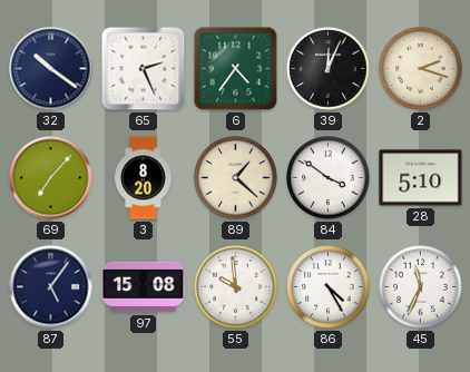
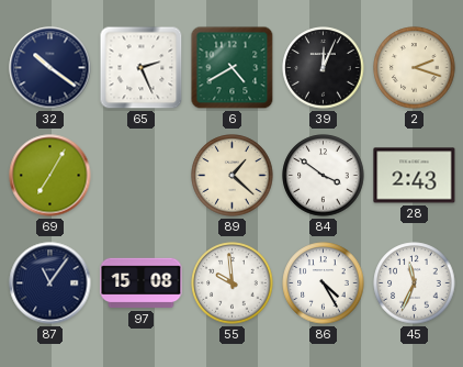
6: 4:36 -> 4:40 (233, 68)
69: 7:07 -> 7:05 (50, 176)
3: 8:20 -> none (144, 178)
28: 5:10 -> 2:43 (415, 176)
87: 5:06 -> 11:06 (50, 283)
